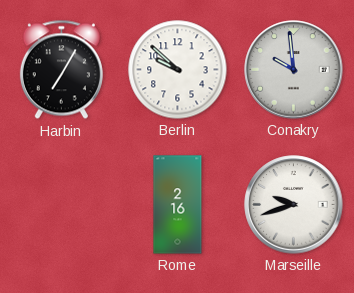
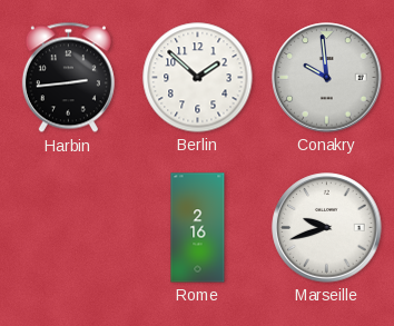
Harbin: 7:05 -> 2:44 (68, 78)
Berlin: 9:52 -> 1:52 (198, 78)
